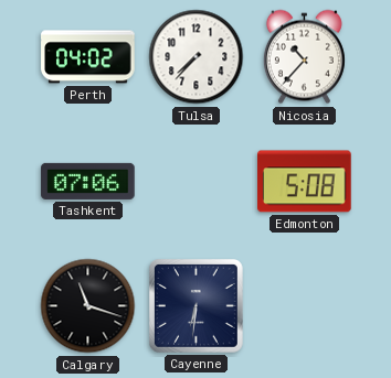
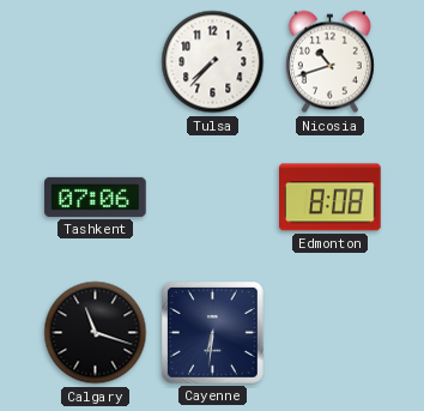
Perth: 04:02 -> none (88, 57)
Nicosia: 10:37 -> 10:42 (329, 62)
Edmonton: 5:08 -> 8:08 (331, 198)
